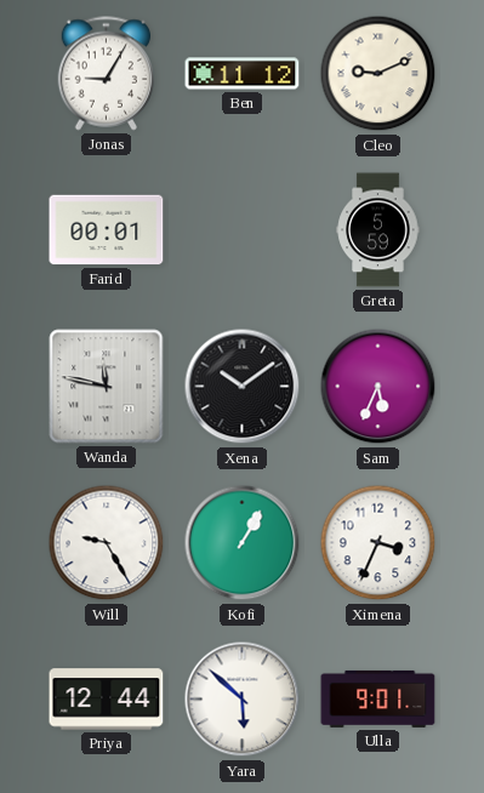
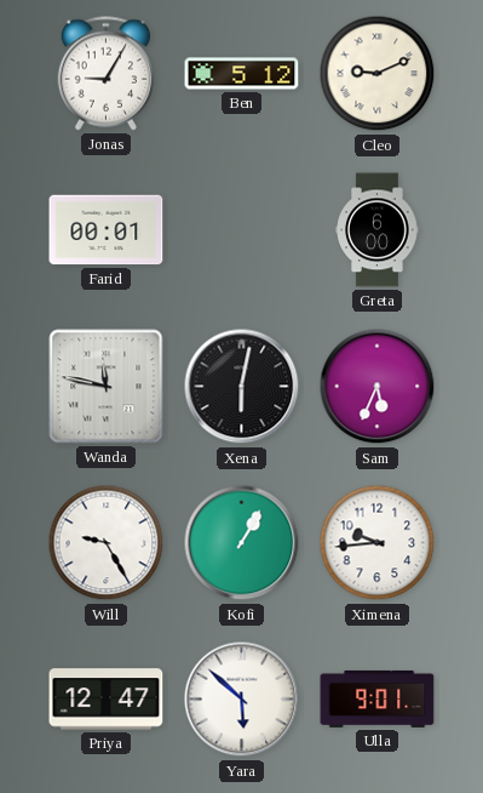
Ben: 11:12 -> 5:12 (242, 74)
Greta: 5:59 -> 6:00 (378, 230)
Xena: 10:09 -> 6:02 (242, 387)
Ximena: 3:34 -> 9:44 (378, 543)
Priya: 12:44 -> 12:47 (107, 700)
